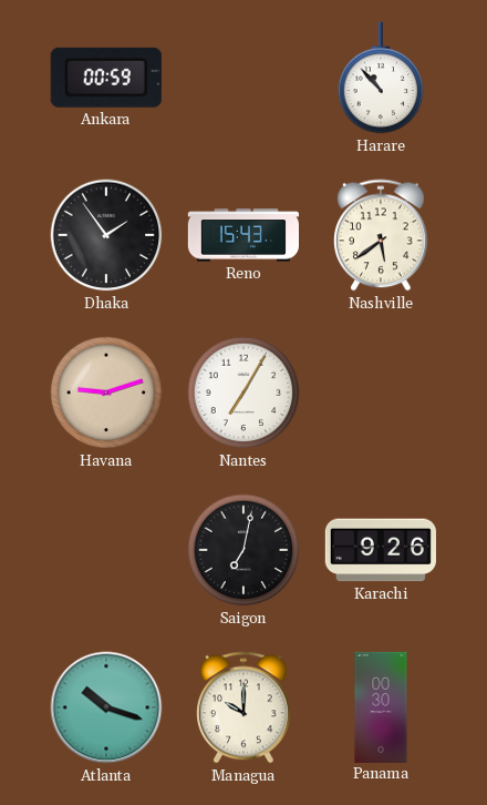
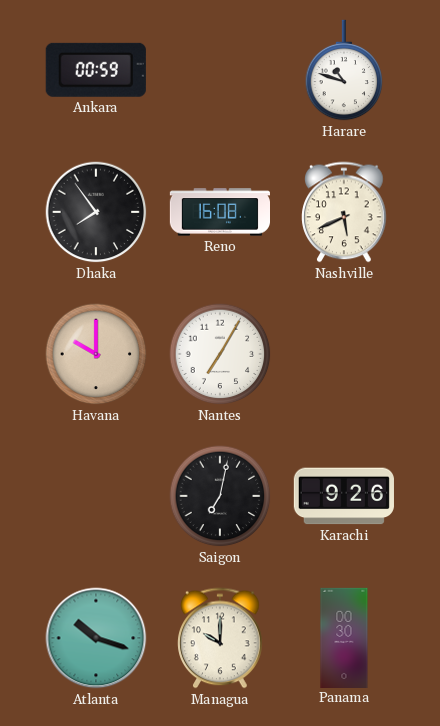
Harare: 10:53 -> 10:48 (344, 70)
Dhaka: 1:54 -> 7:54 (96, 212)
Reno: 15:43 -> 16:08 (219, 212)
Nashville: 5:39 -> 5:41 (344, 212)
Havana: 9:12 -> 10:00 (96, 354)
